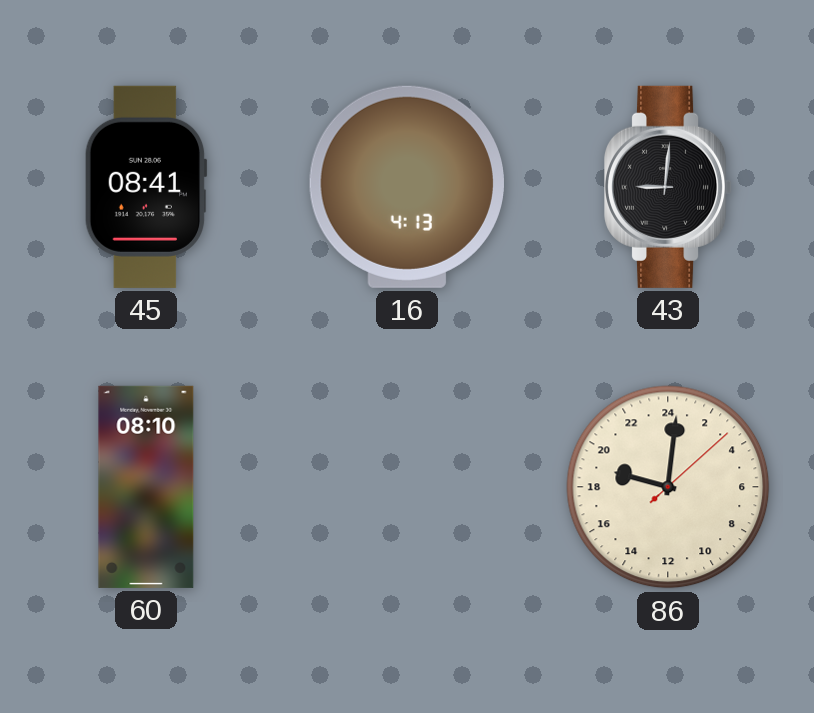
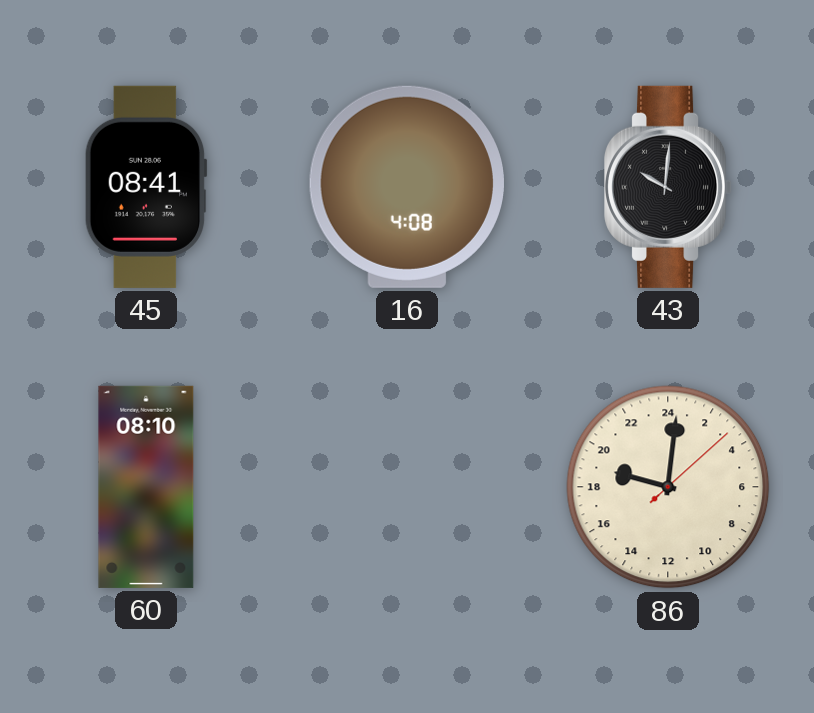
16: 4:13 -> 4:08 (407, 187)
43: 9:01 -> 10:01 (669, 187)
